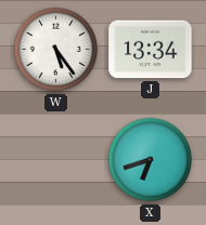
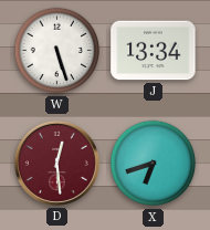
W: 5:24 -> 5:27 (57, 51)
D: none -> 12:29 (56, 163)
